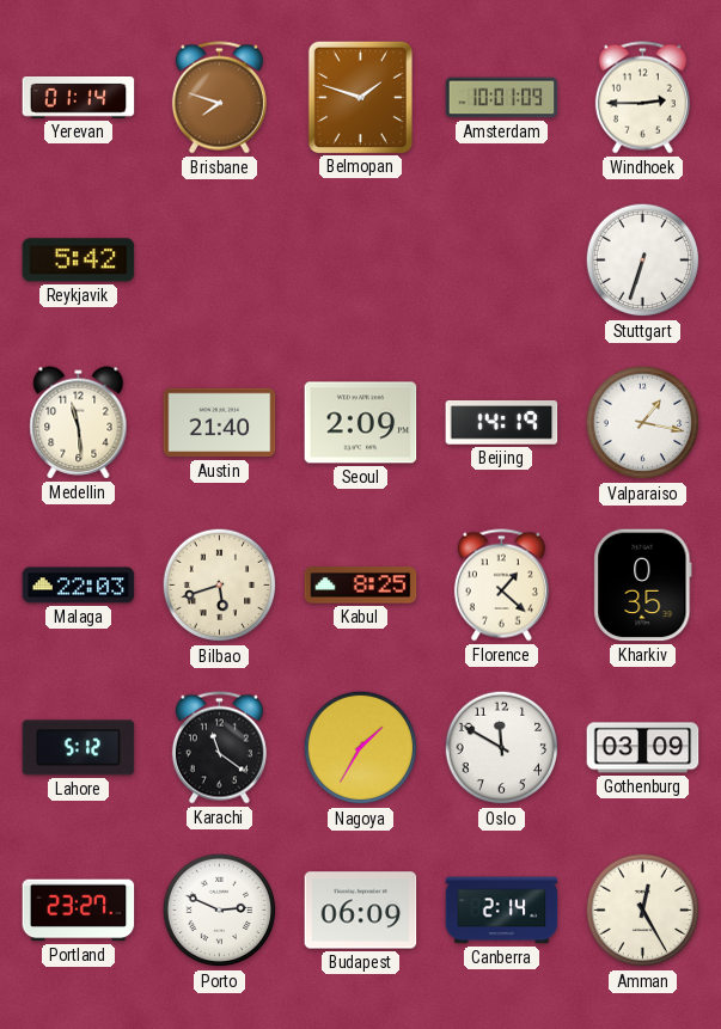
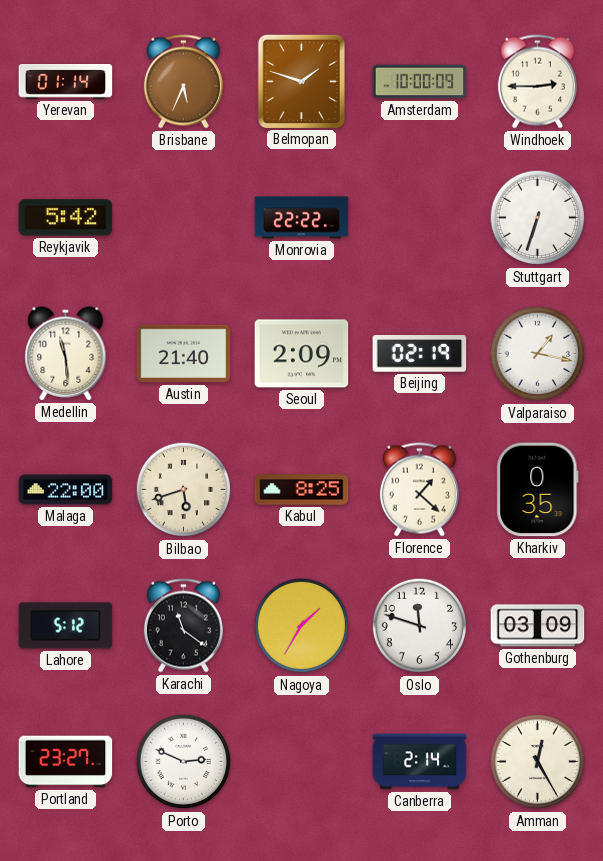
Brisbane: 7:48 -> 5:34 (183, 82)
Amsterdam: 10:01 -> 10:00 (420, 82)
Monrovia: none -> 22:22 (302, 218)
Beijing: 14:19 -> 02:19 (420, 354)
Malaga: 22:03 -> 22:00 (66, 490)
Oslo: 11:50 -> 11:48 (420, 626)
Budapest: 06:09 -> none (361, 911)
